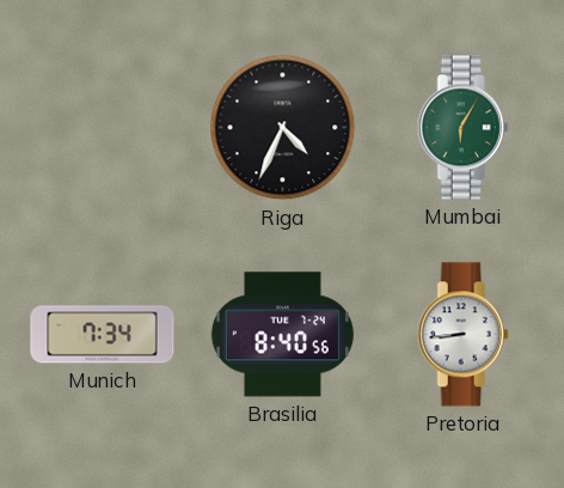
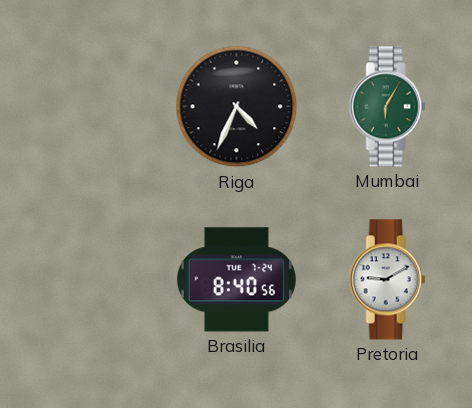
Munich: 7:34 -> none (103, 335)
Pretoria: 8:44 -> 9:10 (387, 280)
